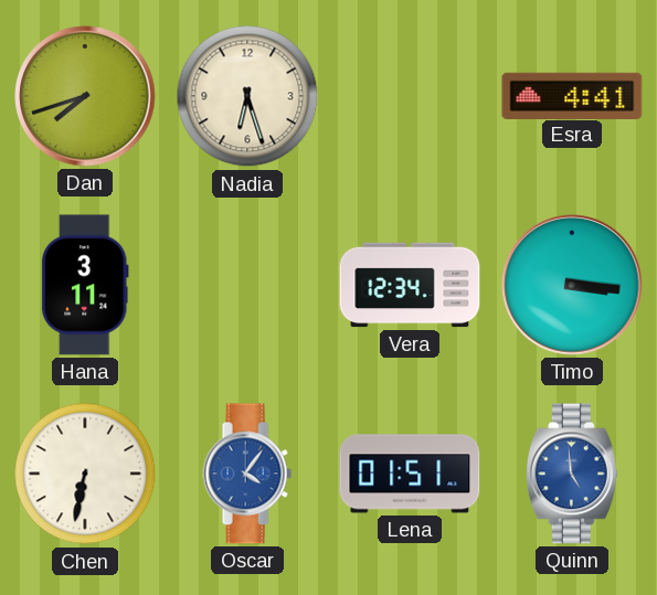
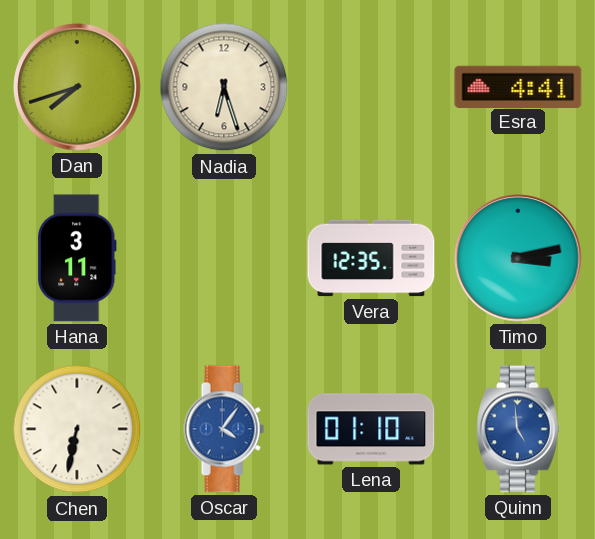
Vera: 12:34 -> 12:35 (371, 258)
Timo: 3:16 -> 3:13 (518, 258)
Lena: 01:51 -> 01:10 (371, 429)
